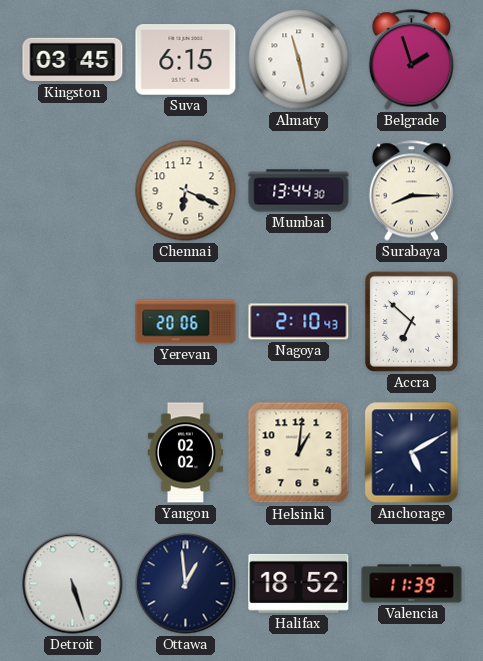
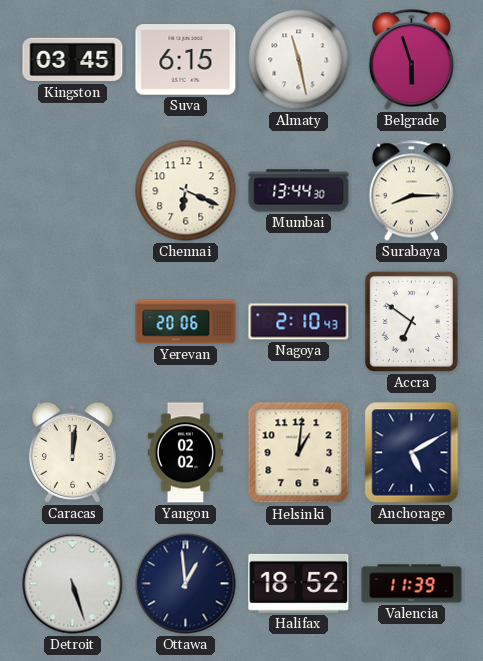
Belgrade: 1:57 -> 5:57 (411, 60)
Accra: 6:52 -> 6:51 (411, 321)
Caracas: none -> 12:01 (72, 452)
